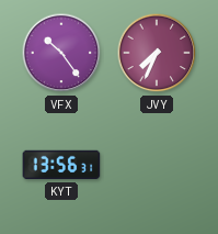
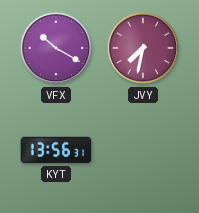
VFX: 10:24 -> 10:20 (56, 48)
JVY: 7:34 -> 7:32 (143, 48)
